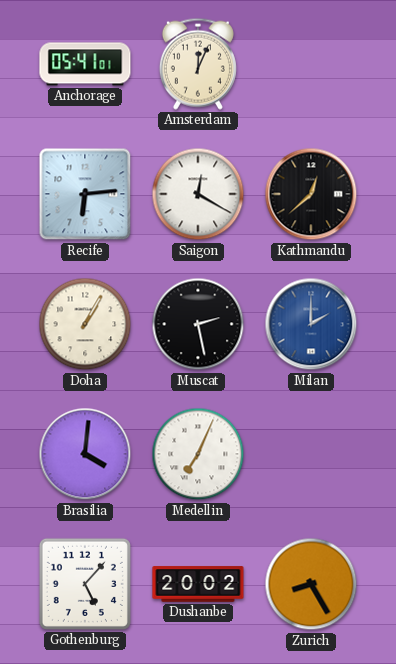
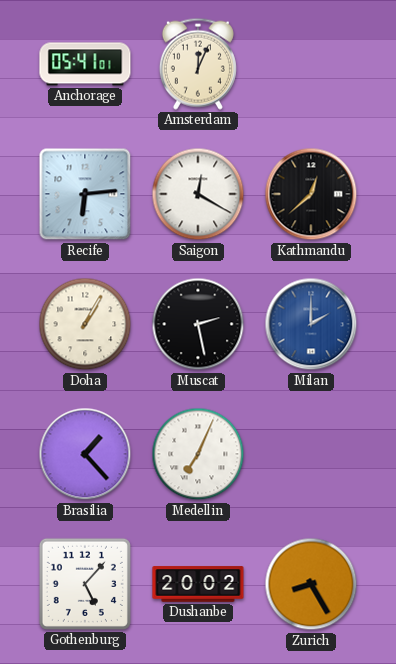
Brasilia: 4:01 -> 1:23 (85, 454)
